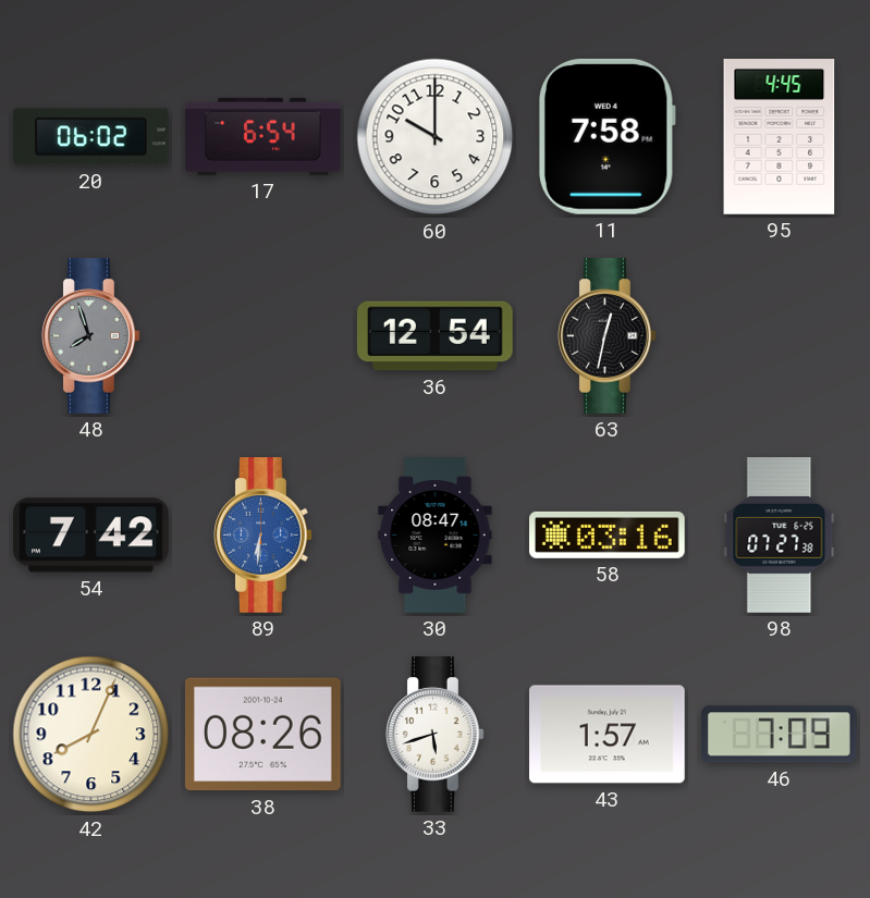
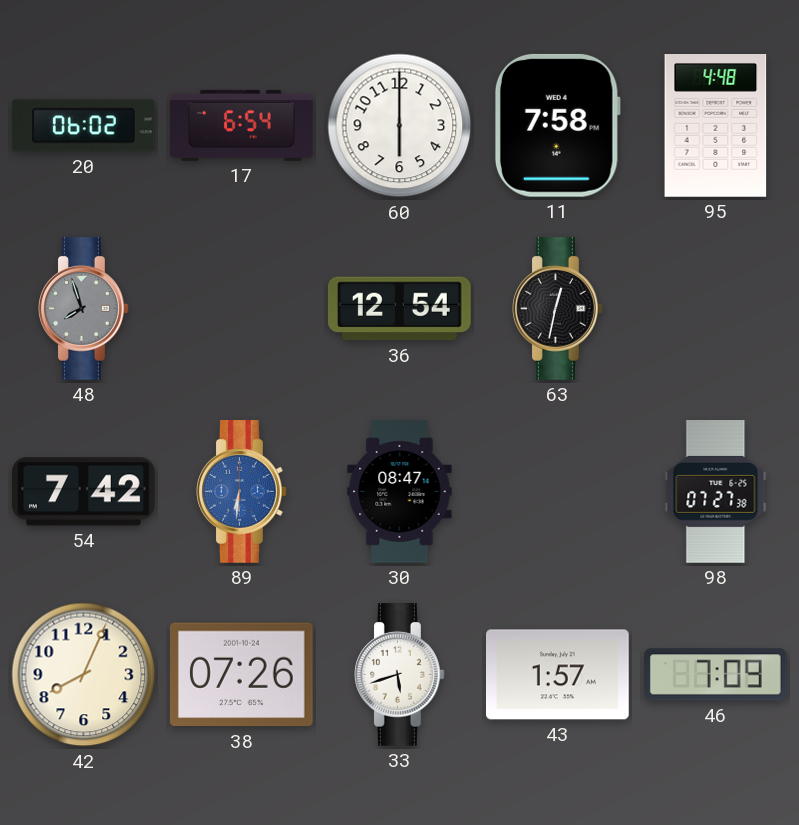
60: 10:00 -> 6:00 (400, 126)
95: 4:45 -> 4:48 (716, 126)
58: 03:16 -> none (608, 534)
38: 08:26 -> 07:26 (241, 675)
